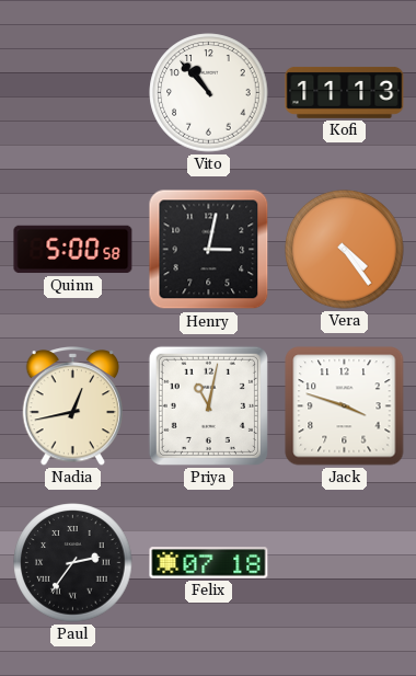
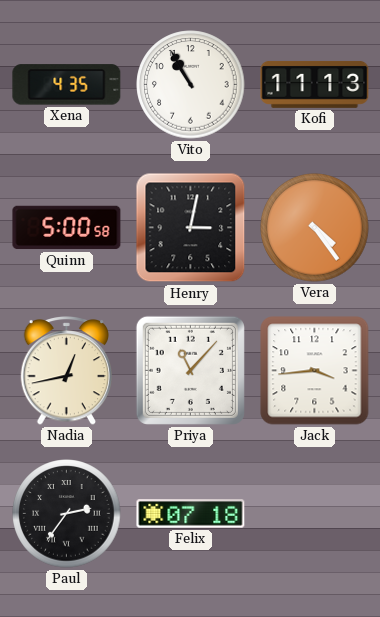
Xena: none -> 4:35 (67, 85)
Vito: 10:53 -> 10:55 (191, 85)
Priya: 11:02 -> 11:07 (190, 370)
Jack: 3:48 -> 3:44 (315, 371)
